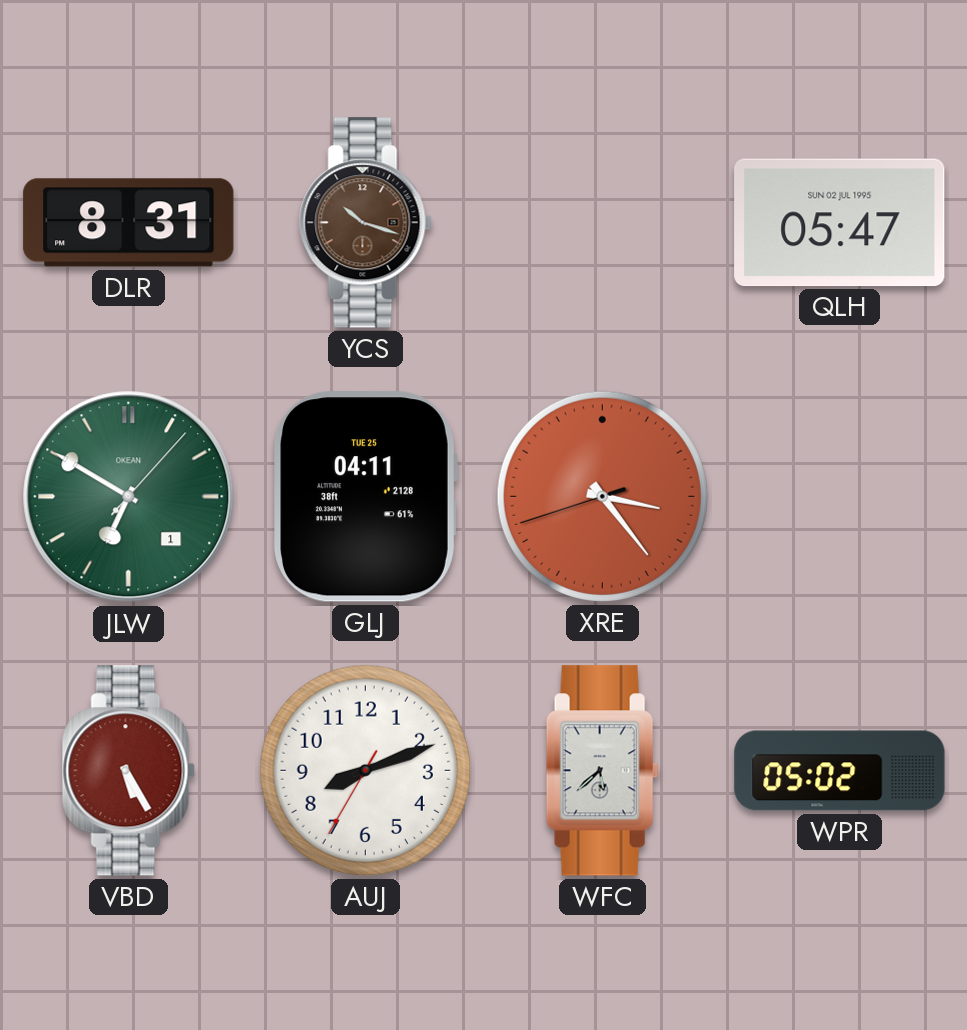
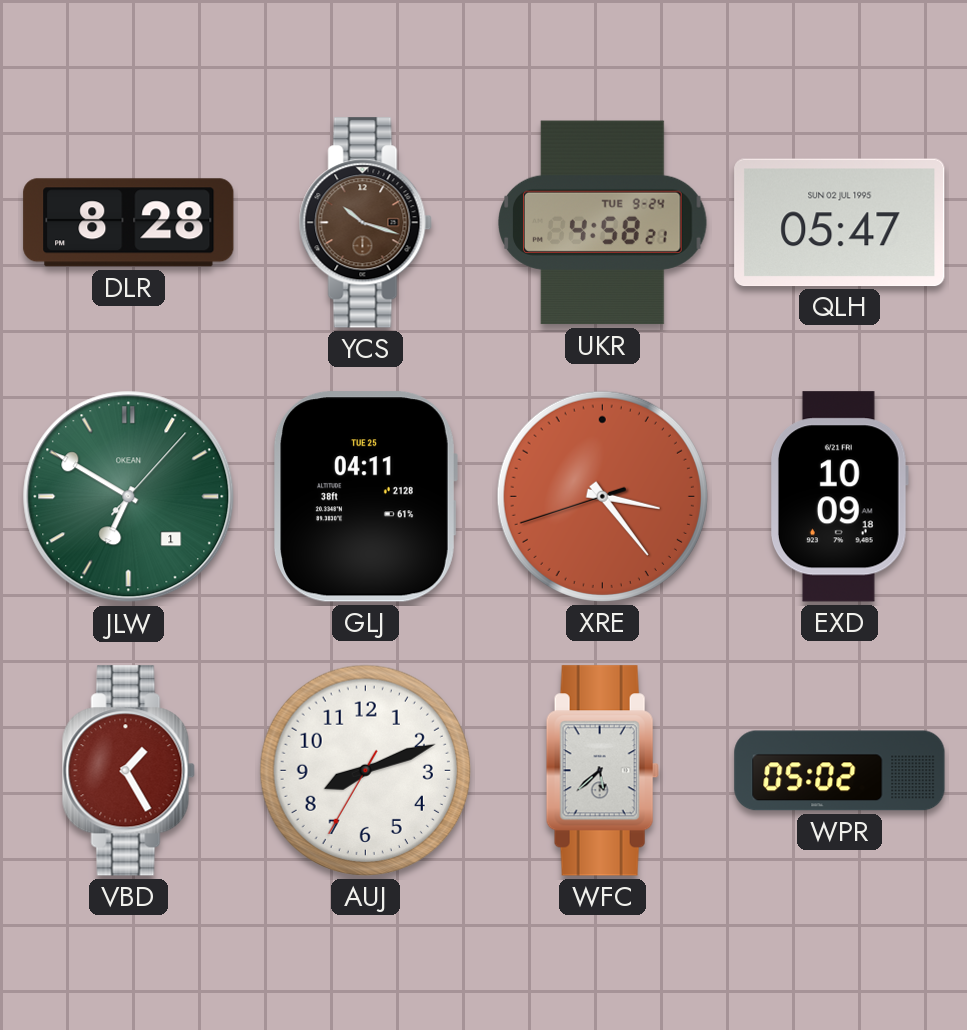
DLR: 8:31 -> 8:28 (129, 223)
UKR: none -> 4:58 (603, 223)
EXD: none -> 10:09 (840, 497)
VBD: 5:25 -> 1:25 (128, 771)
